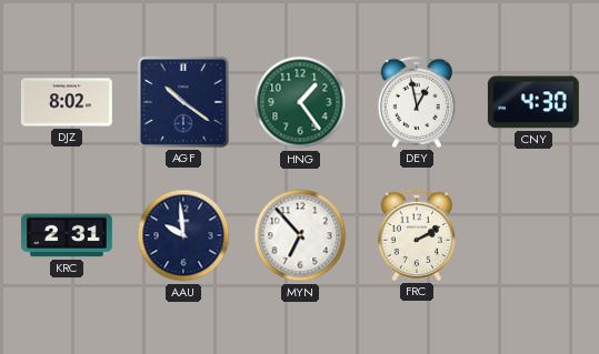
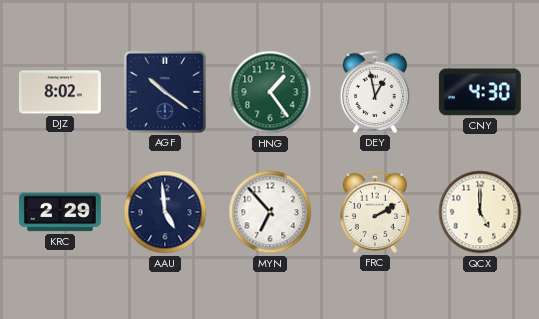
KRC: 2:31 -> 2:29 (60, 212)
AAU: 9:59 -> 4:59 (165, 212)
QCX: none -> 5:00 (480, 212)
